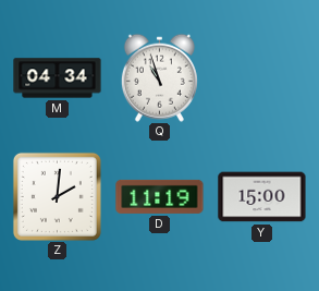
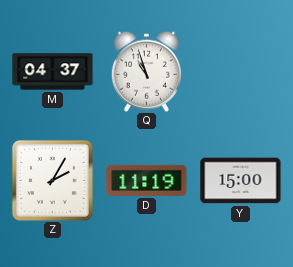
M: 04:34 -> 04:37 (53, 72)
Z: 2:01 -> 2:05 (52, 180)
